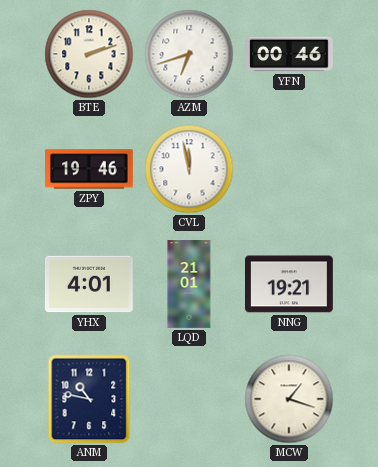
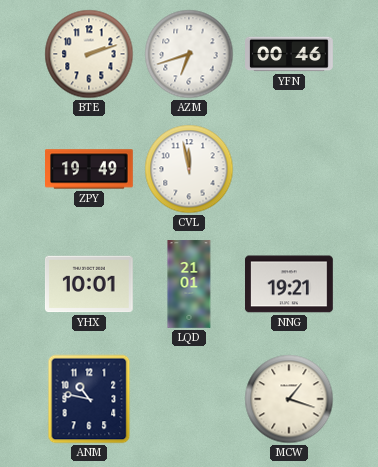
ZPY: 19:46 -> 19:49 (90, 169)
YHX: 4:01 -> 10:01 (89, 284)
